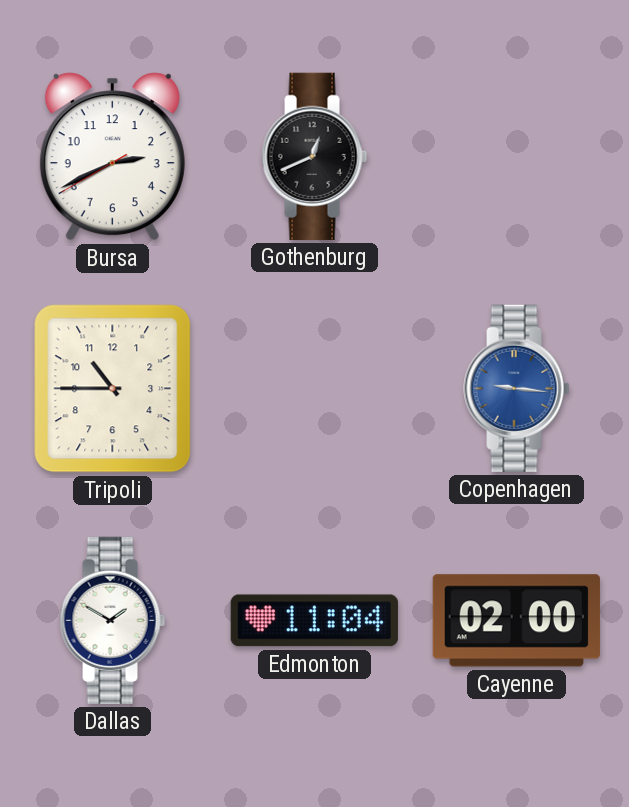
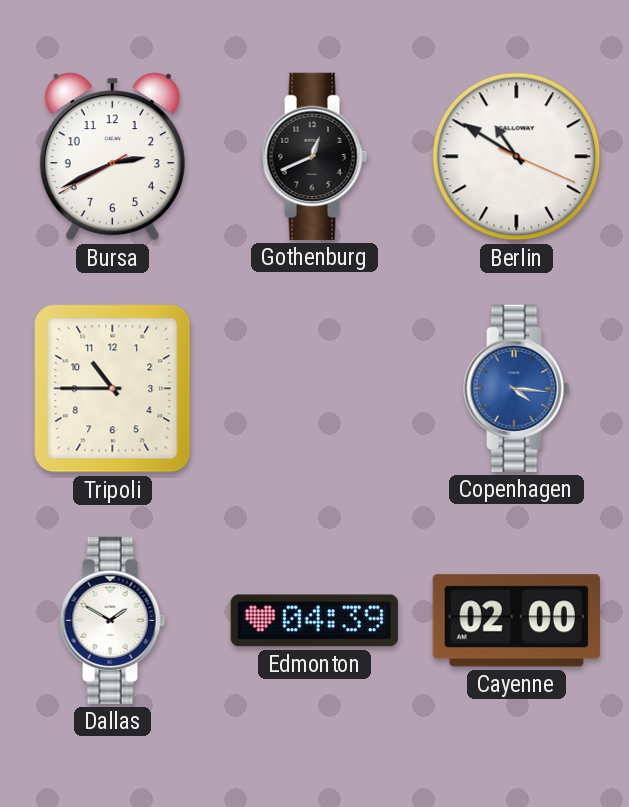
Berlin: none -> 10:50 (517, 157)
Copenhagen: 9:16 -> 4:16 (517, 388)
Edmonton: 11:04 -> 04:39 (314, 621)
